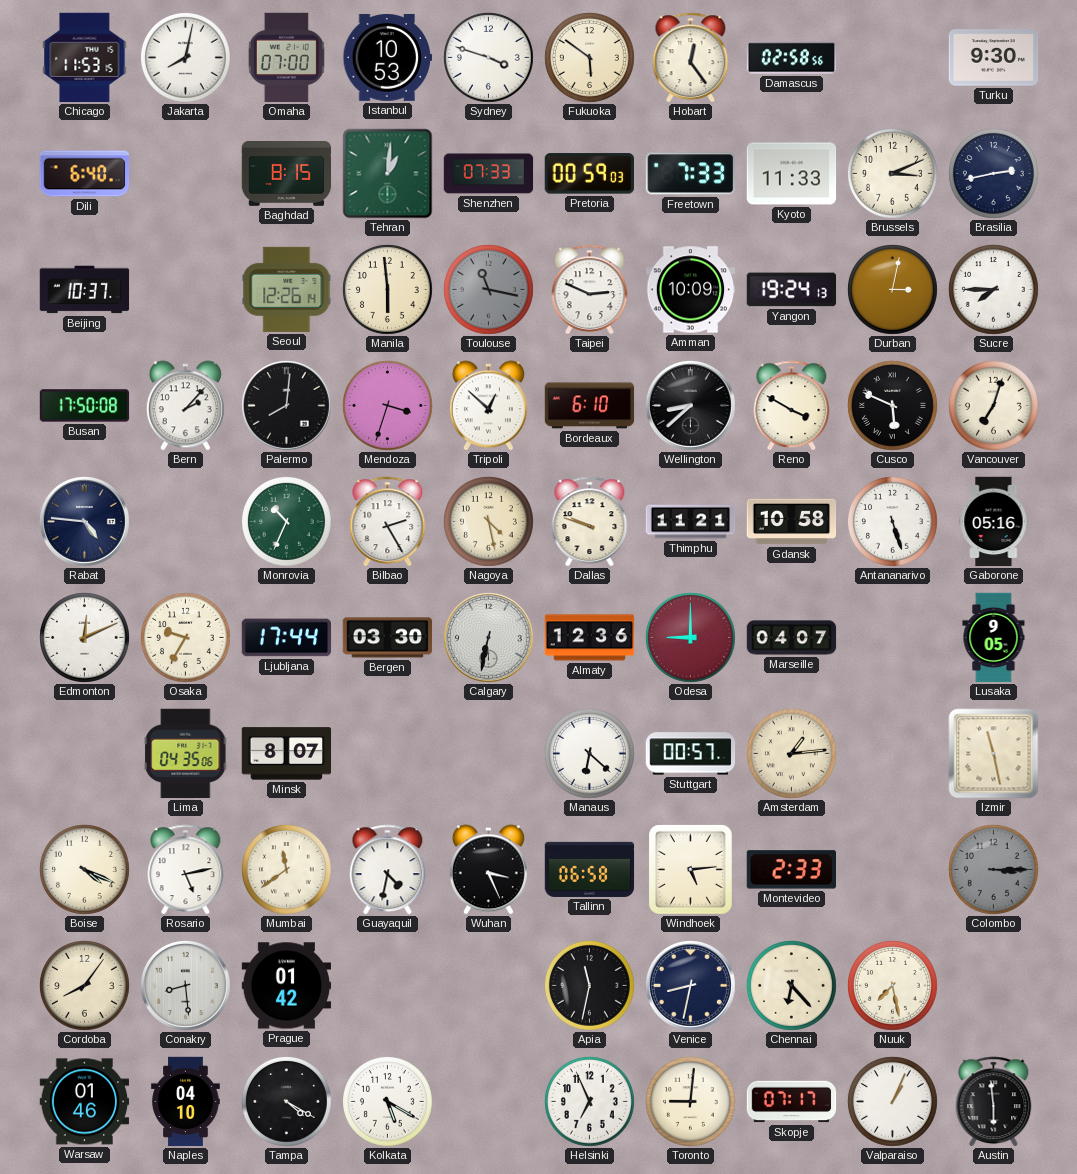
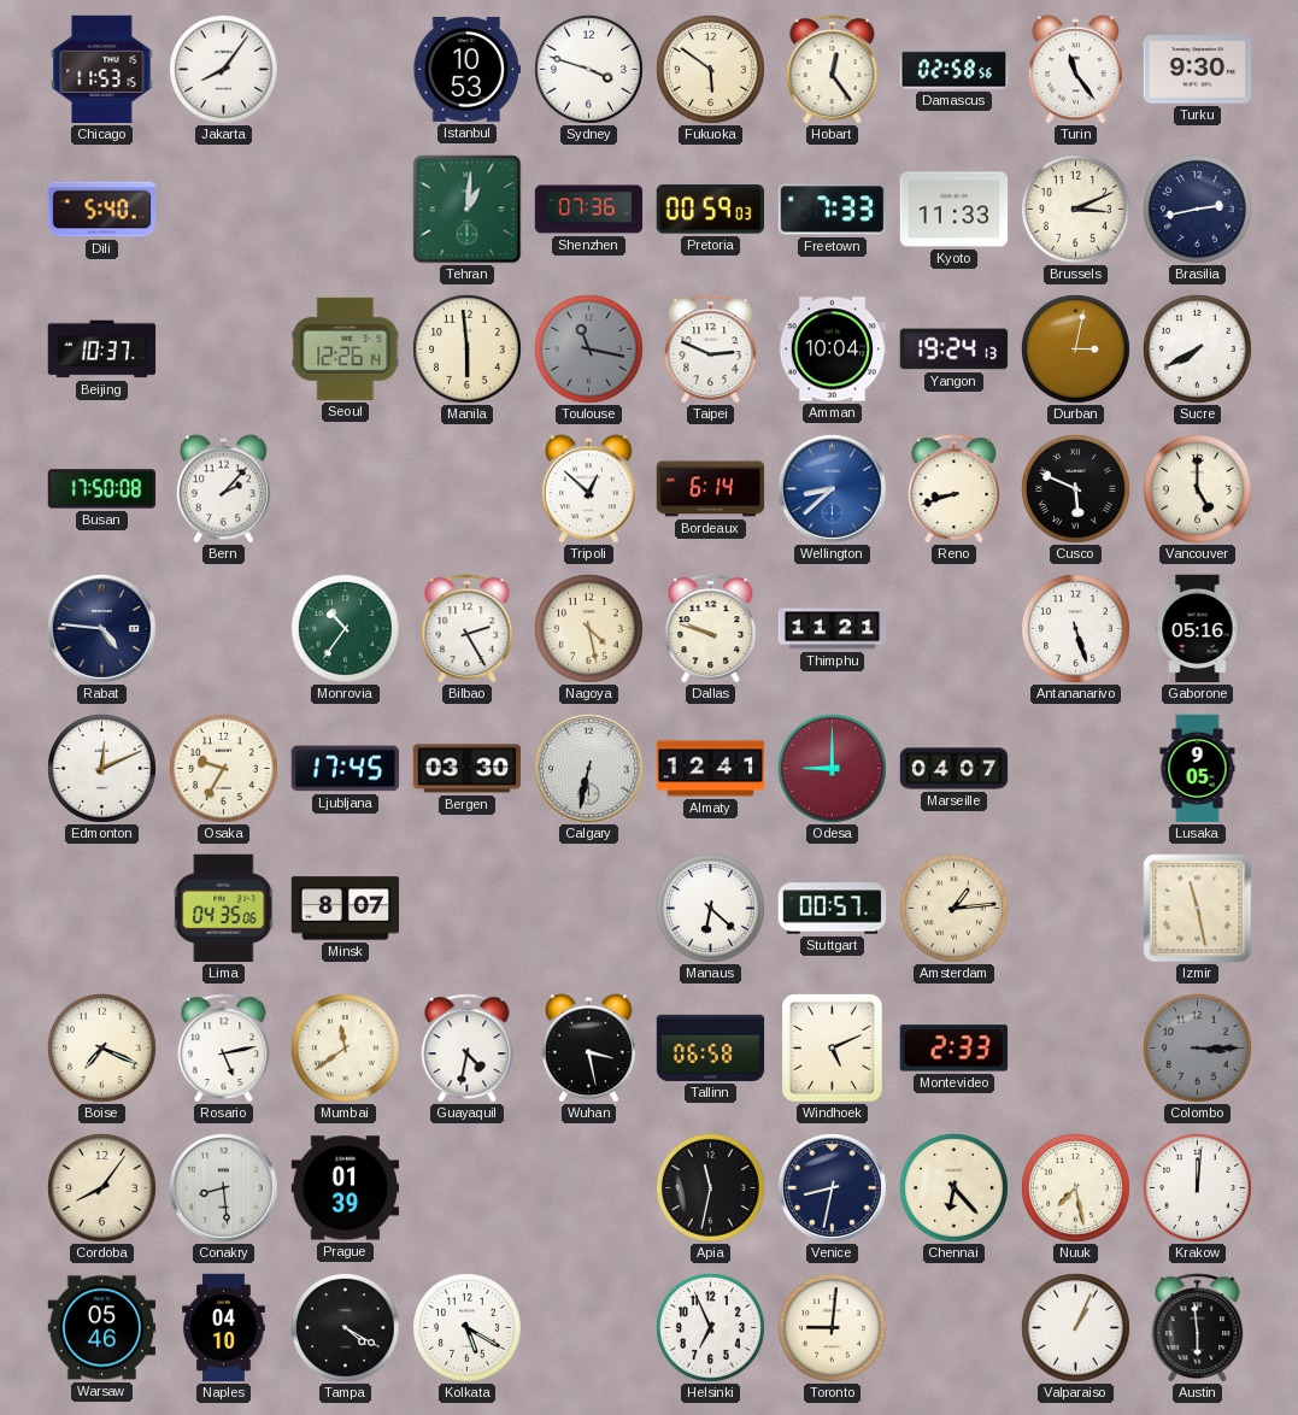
Jakarta: 8:02 -> 8:06 (224, 70)
Omaha: 07:00 -> none (286, 58)
Turin: none -> 11:24 (1075, 70)
Dili: 6:40 -> 5:40 (102, 210)
Baghdad: 8:15 -> none (287, 174)
Shenzhen: 07:33 -> 07:36 (589, 210)
Amman: 10:09 -> 10:04 (833, 350)
Sucre: 7:45 -> 7:40 (1198, 350)
Palermo: 8:01 -> none (286, 405)
Mendoza: 3:33 -> none (388, 406)
Bordeaux: 6:10 -> 6:14 (711, 489)
Wellington dial: black -> blue (832, 488)
Reno: 3:50 -> 8:42 (955, 489)
Vancouver: 7:03 -> 5:00 (1198, 489)
Monrovia: 10:34 -> 10:36 (346, 629)
Gdansk: 10:58 -> none (792, 522)
Ljubljana: 17:44 -> 17:45 (346, 769)
Almaty: 12:36 -> 12:41 (711, 769)
Boise: 4:19 -> 7:19 (102, 1049)
Wuhan: 3:26 -> 3:28 (588, 1049)
Windhoek: 5:14 -> 5:11 (832, 1047)
Prague: 01:42 -> 01:39 (346, 1188)
Krakow: none -> 12:01 (1198, 1188)
Warsaw: 01:46 -> 05:46 (102, 1328)
Skopje: 07:17 -> none (792, 1102)
